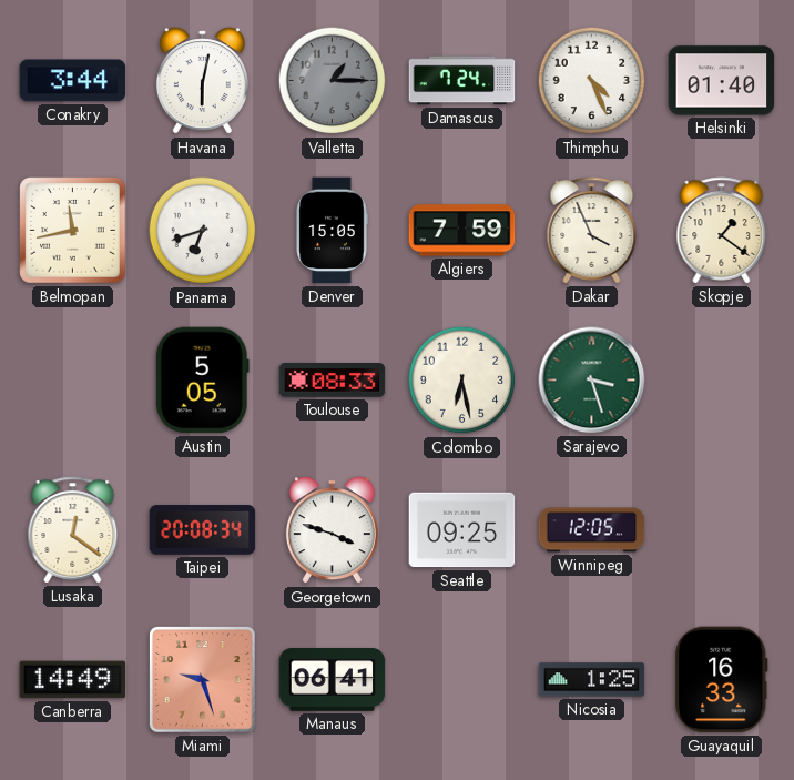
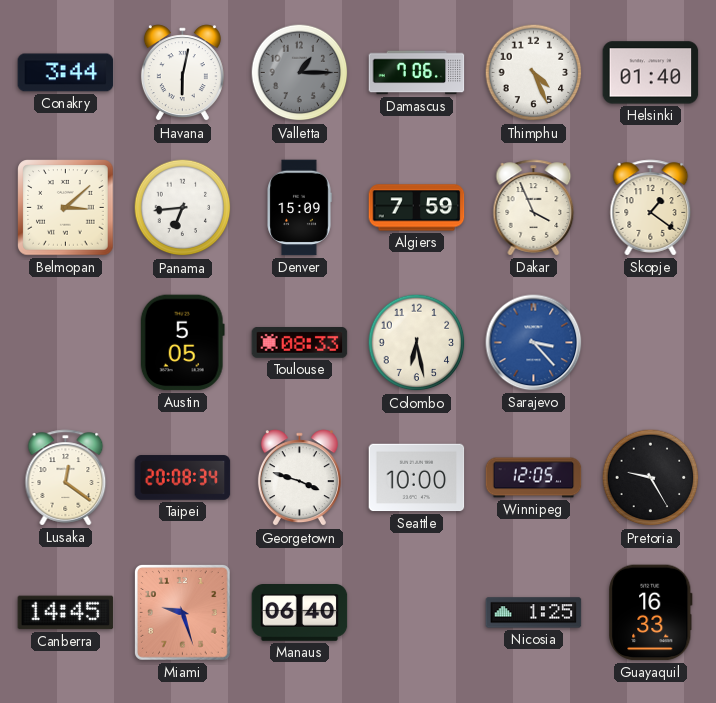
Damascus: 7:24 -> 7:06 (417, 73)
Belmopan: 11:43 -> 3:08 (66, 208)
Panama: 6:42 -> 6:44 (183, 208)
Denver: 15:05 -> 15:09 (299, 208)
Sarajevo: 3:27 -> 3:23 (534, 343)
Sarajevo dial: green -> blue (534, 343)
Seattle: 09:25 -> 10:00 (417, 478)
Pretoria: none -> 9:25 (651, 478)
Canberra: 14:49 -> 14:45 (66, 613)
Manaus: 06:41 -> 06:40 (300, 613)
